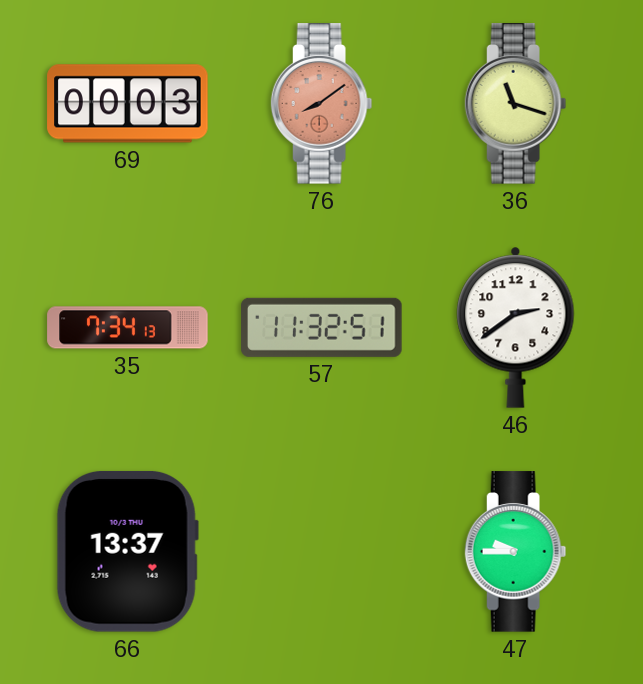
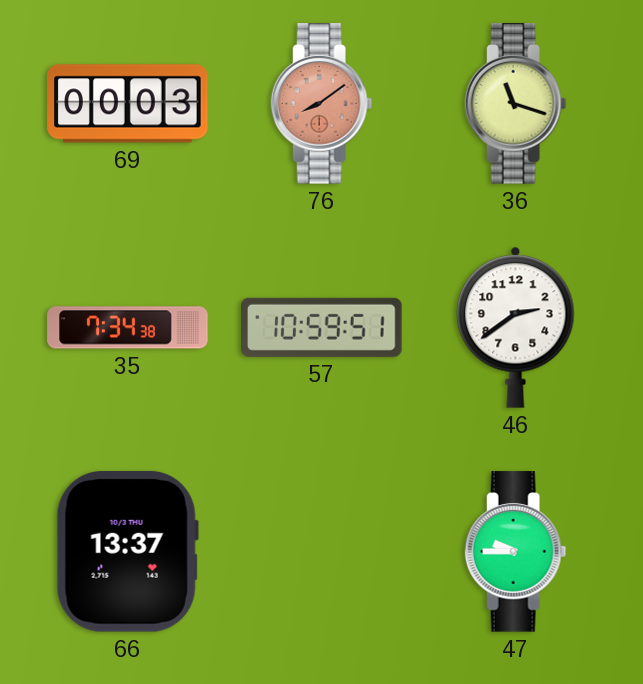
35: 7:34:13 -> 7:34:38 (128, 328)
57: 11:32 -> 10:59 (322, 327)
